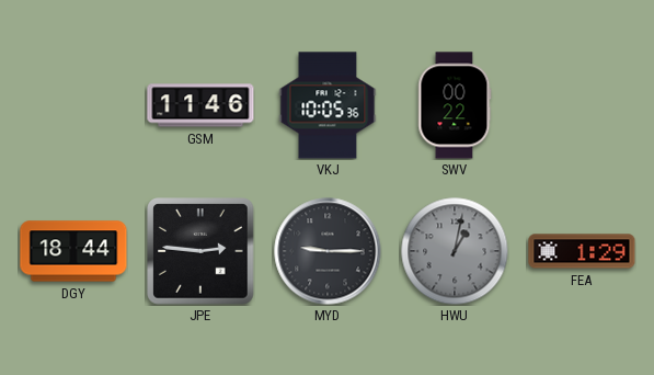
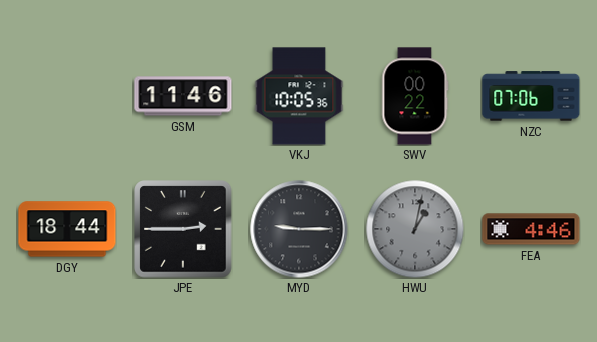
NZC: none -> 07:06 (531, 96)
JPE: 2:46 -> 2:45 (183, 229)
FEA: 1:29 -> 4:46 (531, 229)
